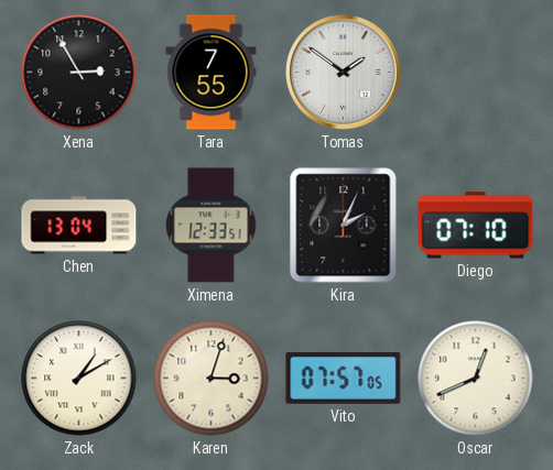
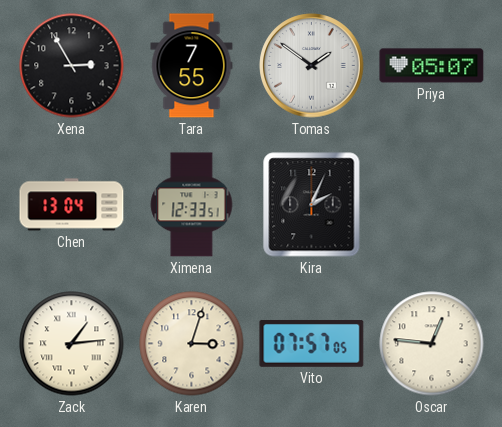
Priya: none -> 05:07 (432, 66)
Diego: 07:10 -> none (476, 226)
Zack: 1:10 -> 1:14 (72, 344)
Oscar: 12:41 -> 12:46 (432, 344)
